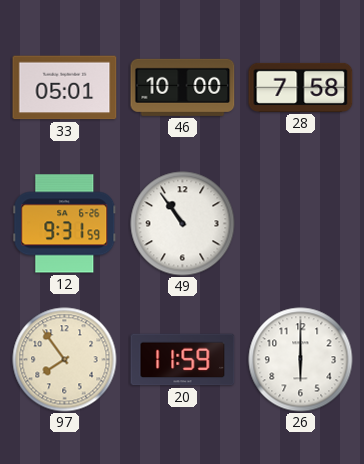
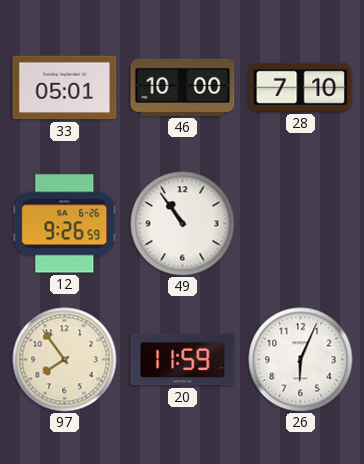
28: 7:58 -> 7:10 (301, 87)
12: 9:31 -> 9:26 (65, 224)
26: 6:00 -> 6:04 (301, 360)
